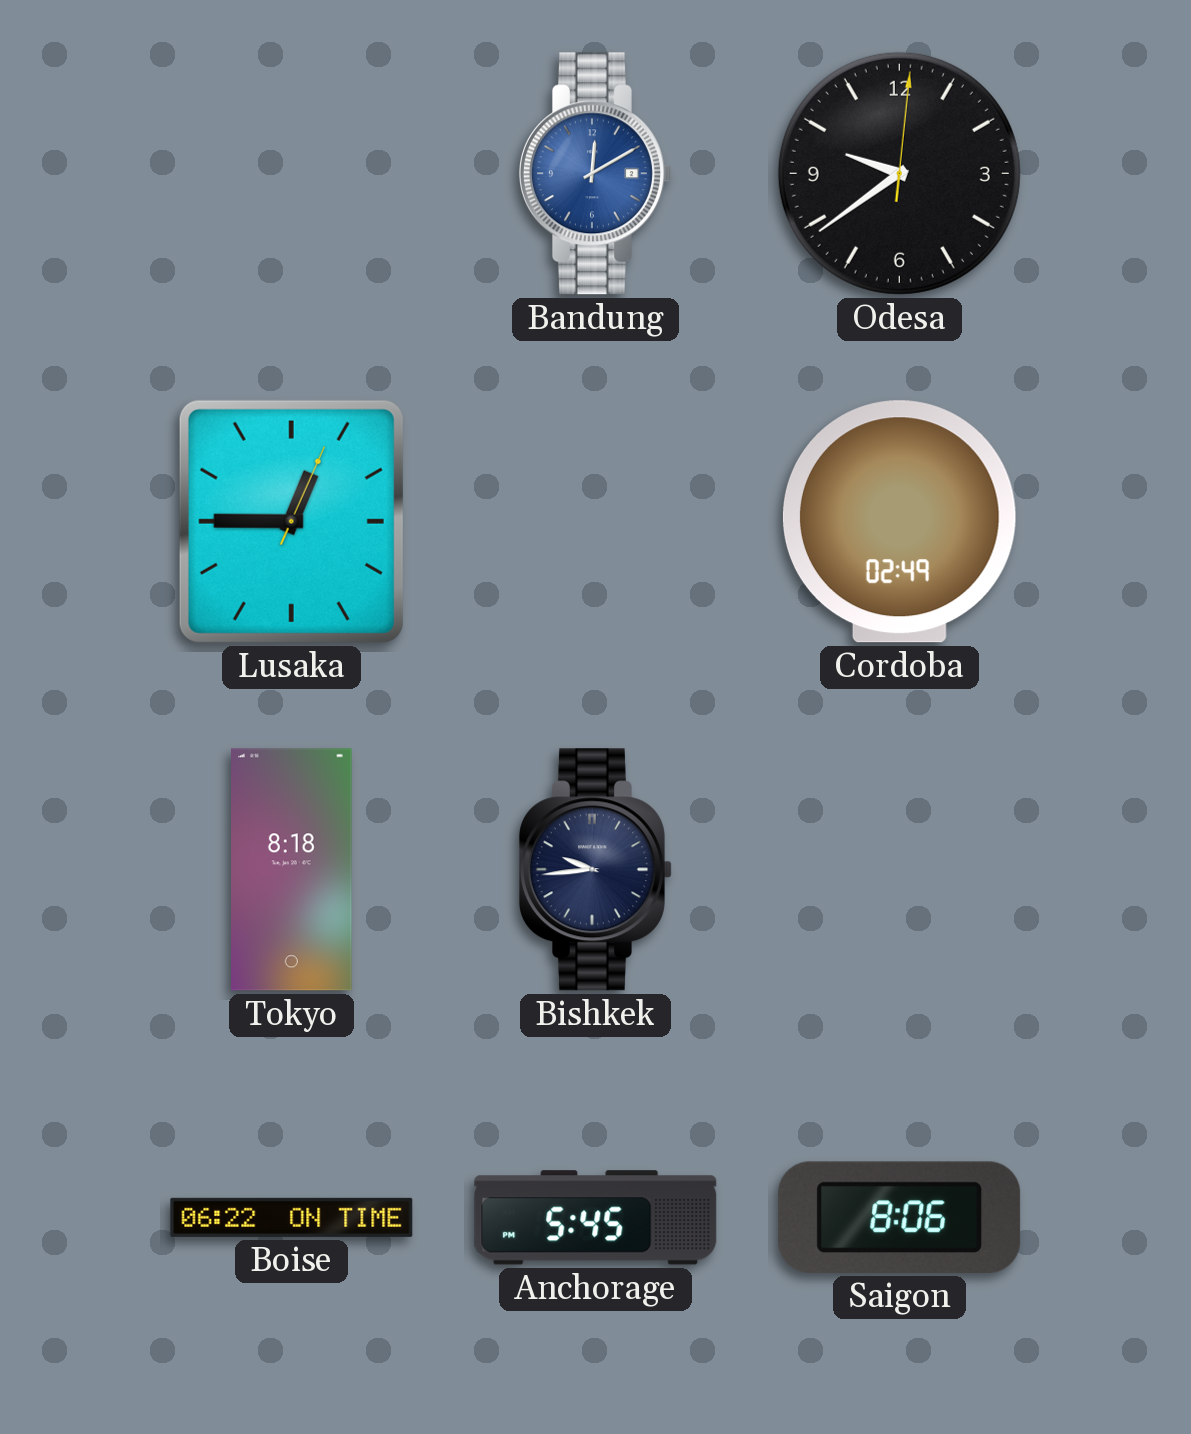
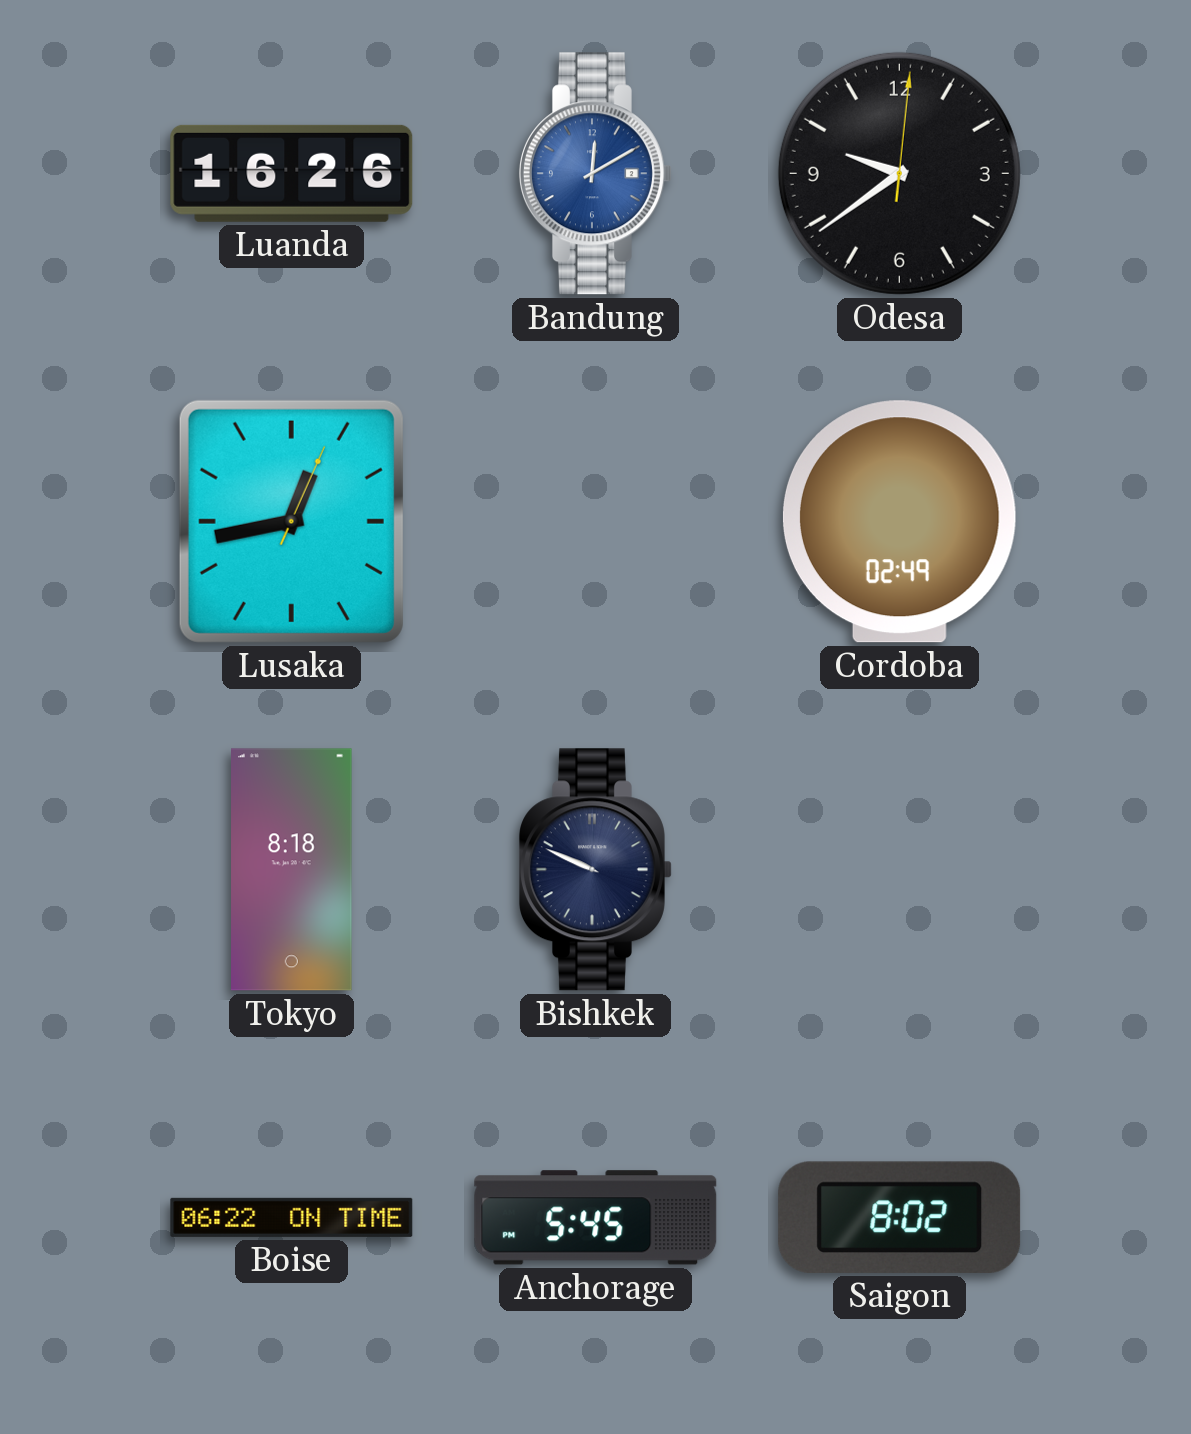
Luanda: none -> 16:26 (292, 173)
Lusaka: 12:45 -> 12:43 (291, 521)
Bishkek: 9:44 -> 9:49 (595, 870)
Saigon: 8:06 -> 8:02 (900, 1217)
